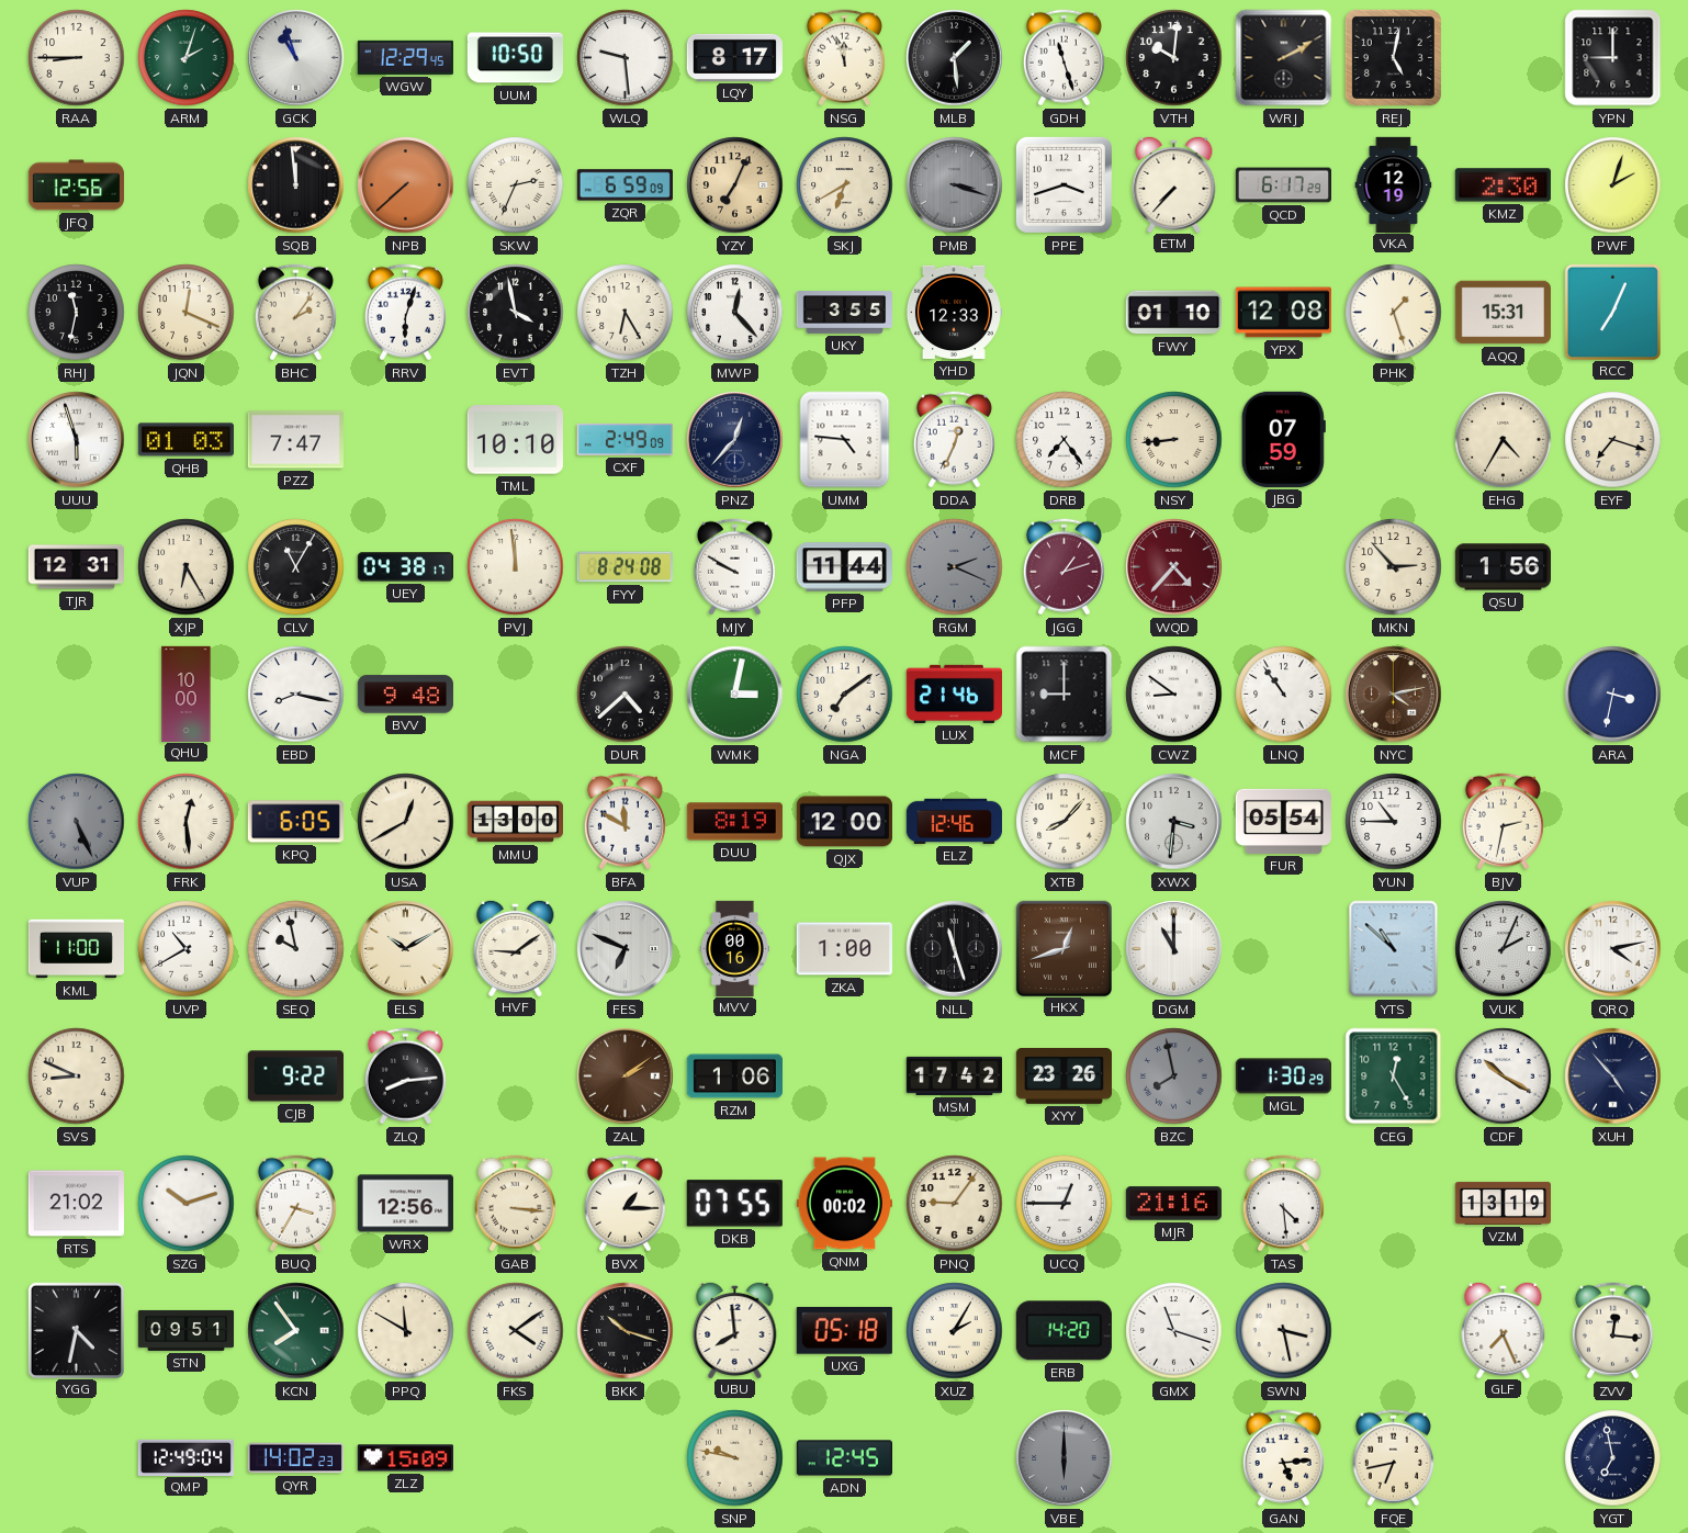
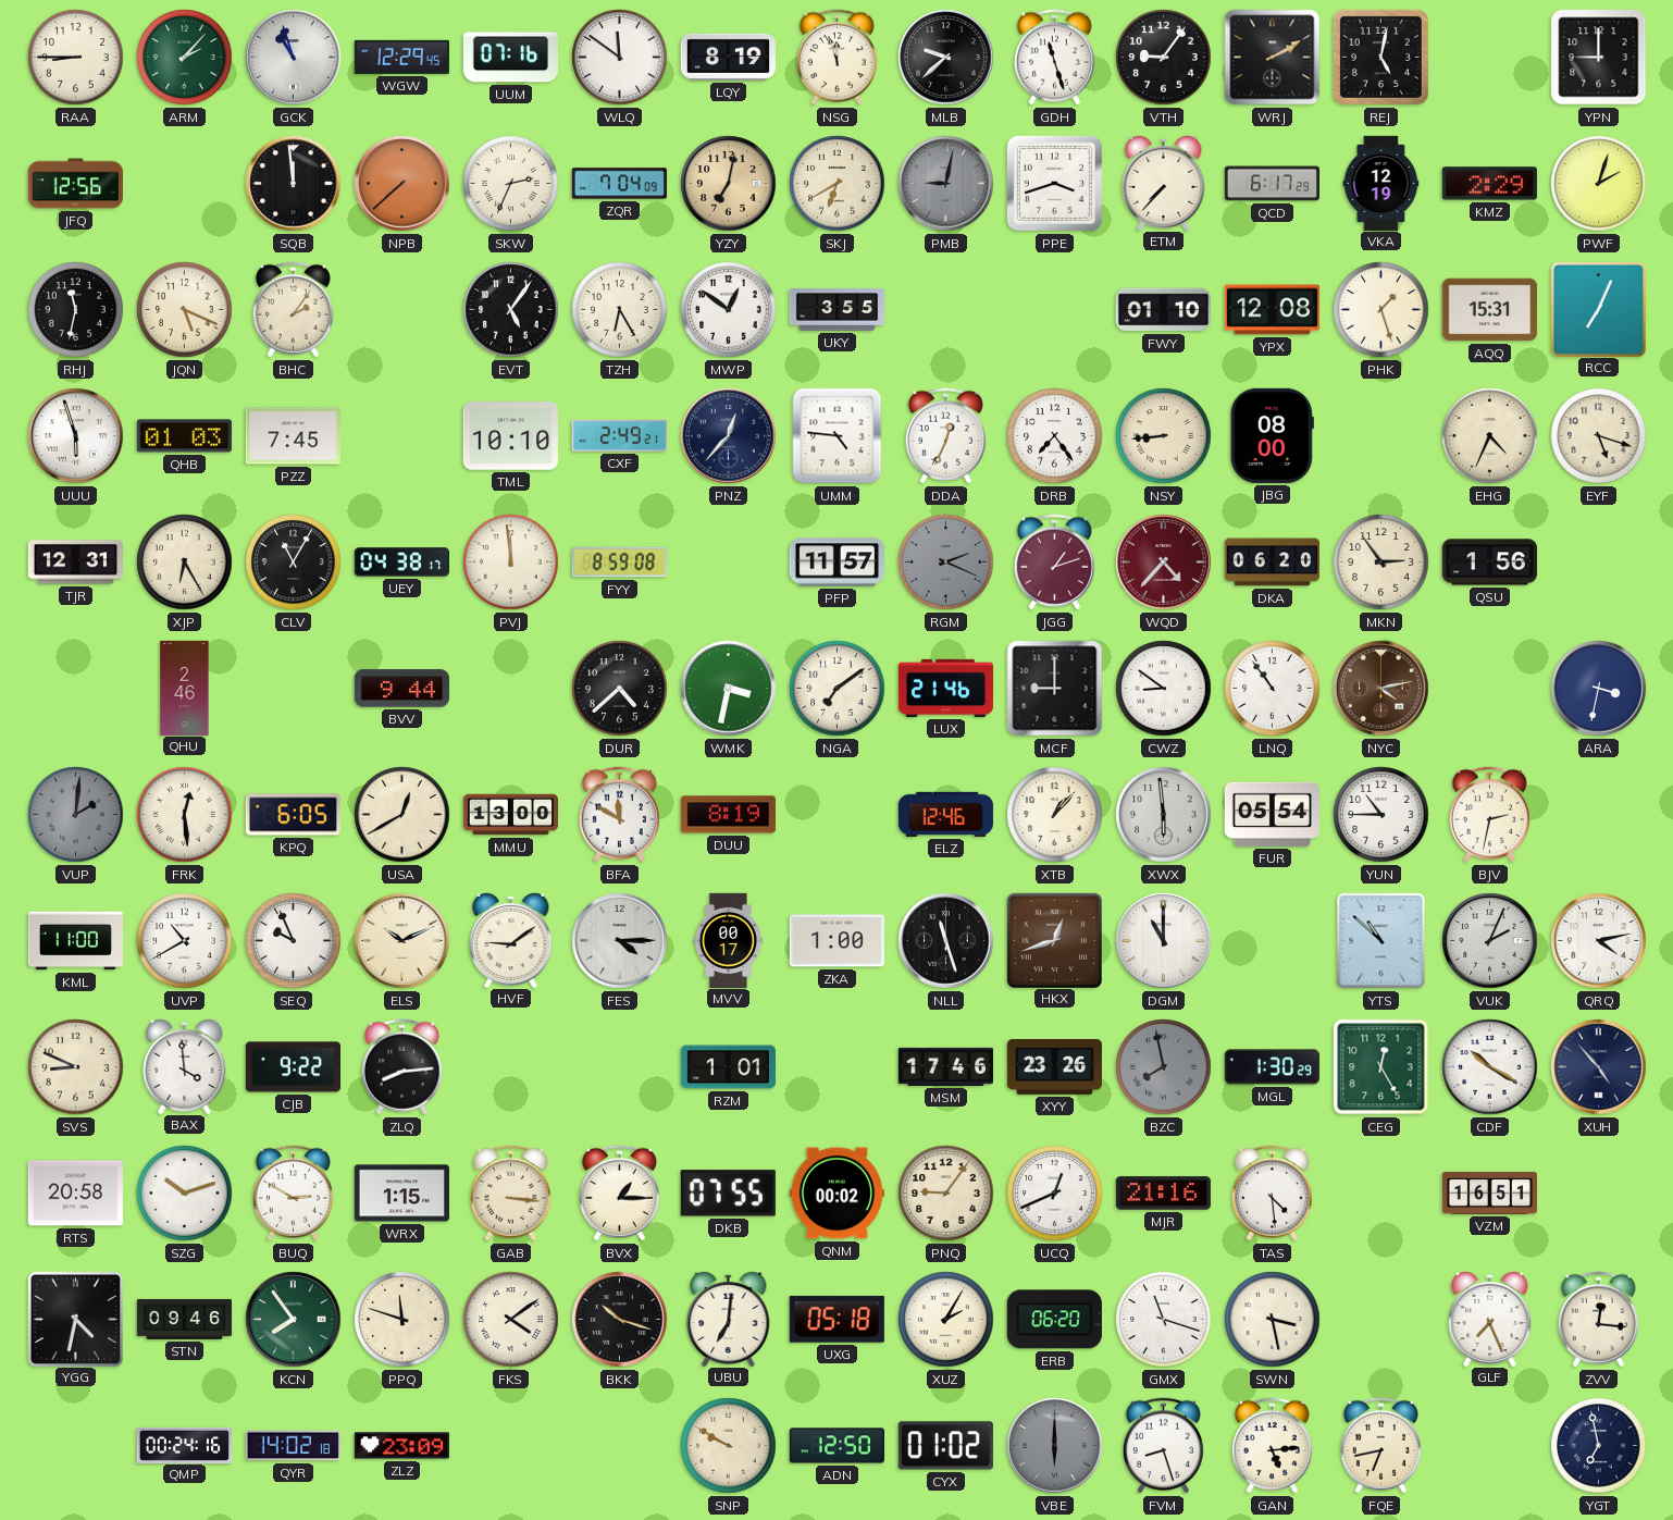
ARM: 2:03 -> 2:07 (185, 58)
UUM: 10:50 -> 07:16 (510, 58)
WLQ: 9:29 -> 11:51 (620, 58)
LQY: 8:17 -> 8:19 (728, 57)
MLB: 1:29 -> 9:38 (946, 58)
VTH: 10:01 -> 9:06 (1164, 58)
ZQR: 6:59 -> 7:04 (619, 184)
YZY: 7:04 -> 7:02 (729, 184)
PMB: 3:18 -> 9:02 (946, 184)
KMZ: 2:30 -> 2:29 (1489, 184)
JQN: 12:19 -> 5:19 (185, 310)
RRV: 6:03 -> none (405, 313)
EVT: 3:58 -> 5:06 (511, 310)
MWP: 12:23 -> 12:51 (729, 310)
YHD: 12:33 -> none (953, 312)
PZZ: 7:47 -> 7:45 (293, 436)
CXF: 2:49:09 -> 2:49:21 (619, 435)
JBG: 07:59 -> 08:00 (1272, 435)
EHG: 4:35 -> 4:34 (1490, 436)
EYF: 7:18 -> 5:18 (1599, 436)
FYY: 8:24 -> 8:59 (619, 563)
MJY: 9:50 -> none (734, 567)
PFP: 11:44 -> 11:57 (836, 563)
DKA: none -> 06:20 (1272, 563)
MKN: 2:53 -> 2:54 (1381, 563)
QHU: 10:00 -> 2:46 (185, 688)
EBD: 8:17 -> none (296, 695)
BVV: 9:48 -> 9:44 (401, 689)
WMK: 3:02 -> 3:32 (729, 689)
VUP: 5:26 -> 2:01 (76, 815)
QJX: 12:00 -> none (844, 822)
XTB: 8:07 -> 1:07 (1055, 815)
XWX: 3:31 -> 5:59 (1164, 815)
SEQ: 9:58 -> 9:56 (294, 941)
ELS: 10:10 -> 10:11 (402, 941)
FES: 6:49 -> 4:15 (620, 941)
MVV: 00:16 -> 00:17 (728, 940)
BAX: none -> 3:59 (185, 1065)
ZAL: 2:09 -> none (626, 1077)
RZM: 1:06 -> 1:01 (728, 1067)
MSM: 17:42 -> 17:46 (945, 1066)
RTS: 21:02 -> 20:58 (75, 1194)
BUQ: 3:35 -> 2:50 (293, 1194)
WRX: 12:56 -> 1:15 (401, 1194)
UCQ: 12:45 -> 12:41 (1055, 1194)
VZM: 13:19 -> 16:51 (1489, 1192)
STN: 09:51 -> 09:46 (185, 1319)
PPQ: 11:50 -> 11:48 (402, 1320)
UBU: 7:59 -> 7:01 (729, 1318)
ERB: 14:20 -> 06:20 (1054, 1320)
QMP: 12:49 -> 00:24 (184, 1445)
QYR: 14:02:23 -> 14:02:18 (293, 1446)
ZLZ: 15:09 -> 23:09 (401, 1446)
SNP: 9:47 -> 9:50 (729, 1446)
ADN: 12:45 -> 12:50 (836, 1446)
CYX: none -> 01:02 (945, 1446)
FVM: none -> 8:27 (1163, 1446)
